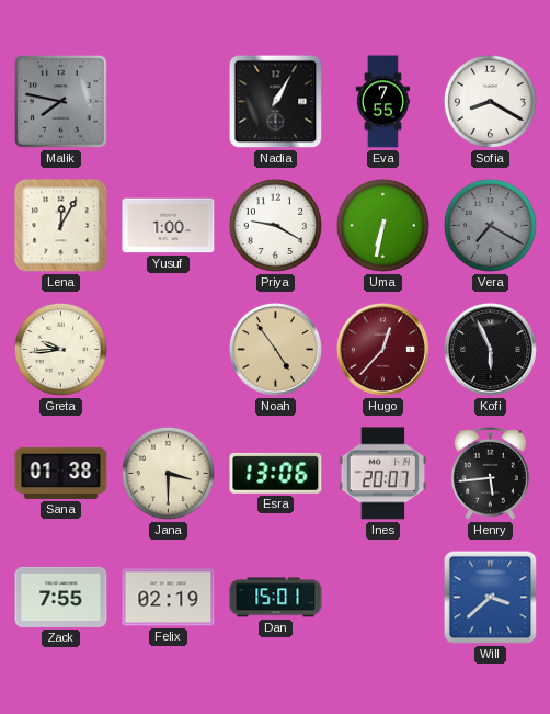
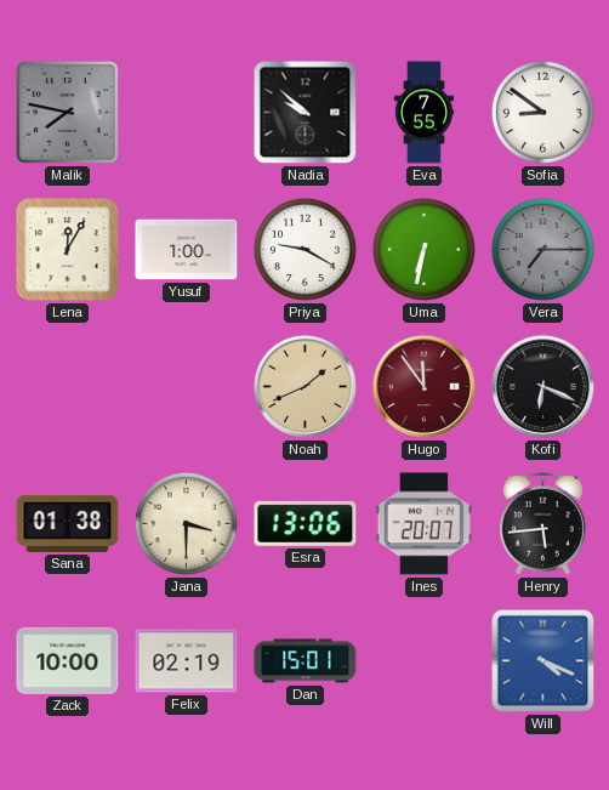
Nadia: 1:05 -> 9:52 (306, 113)
Sofia: 8:20 -> 8:51 (542, 112)
Vera: 7:20 -> 7:15 (542, 249)
Greta: 9:44 -> none (60, 349)
Noah: 4:54 -> 1:41 (304, 386)
Hugo: 12:37 -> 11:54 (423, 386)
Kofi: 5:56 -> 6:19 (542, 386)
Zack: 7:55 -> 10:00 (68, 660)
Will: 3:38 -> 4:19 (543, 661)
